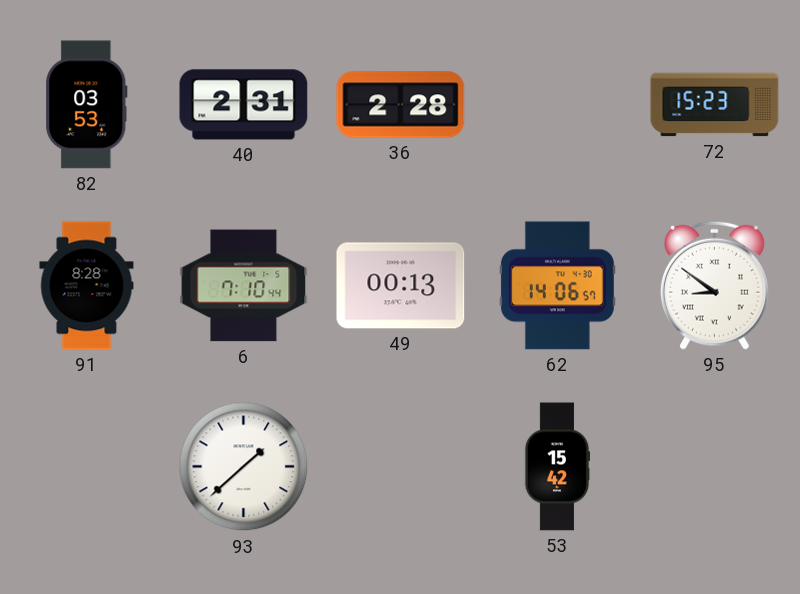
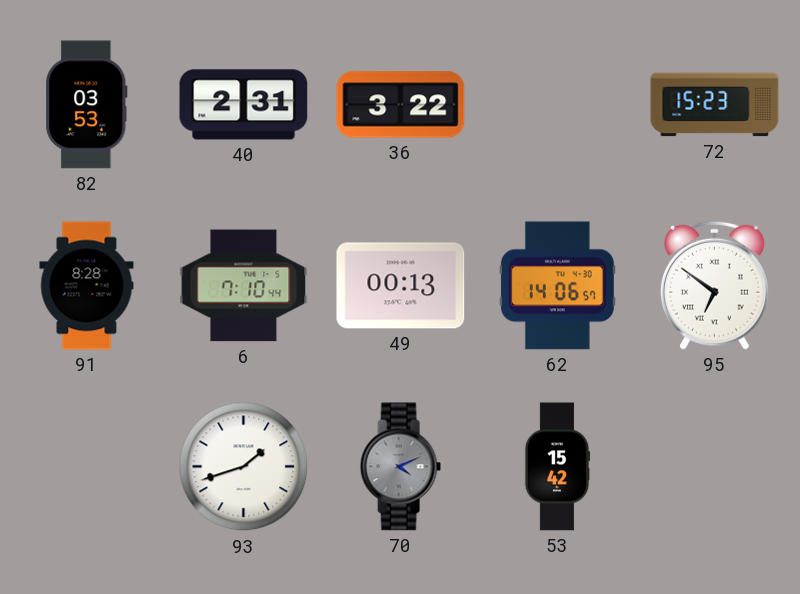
36: 2:28 -> 3:22 (401, 105)
95: 8:51 -> 6:51 (714, 285)
93: 1:38 -> 1:42 (244, 467)
70: none -> 4:11 (400, 467)
